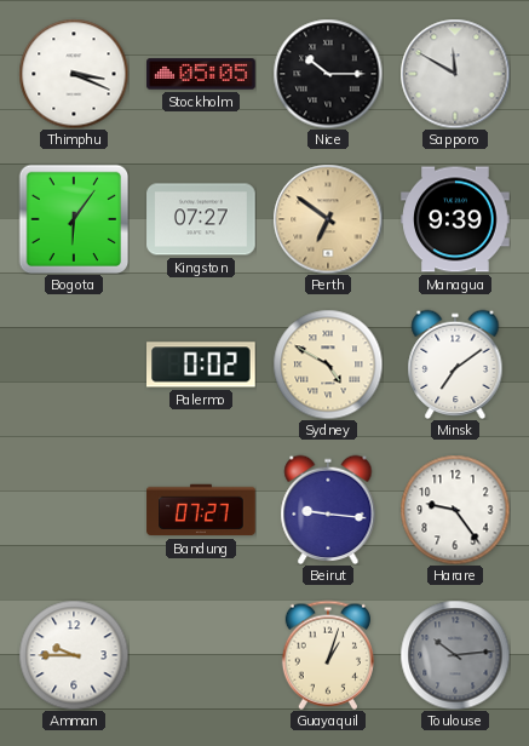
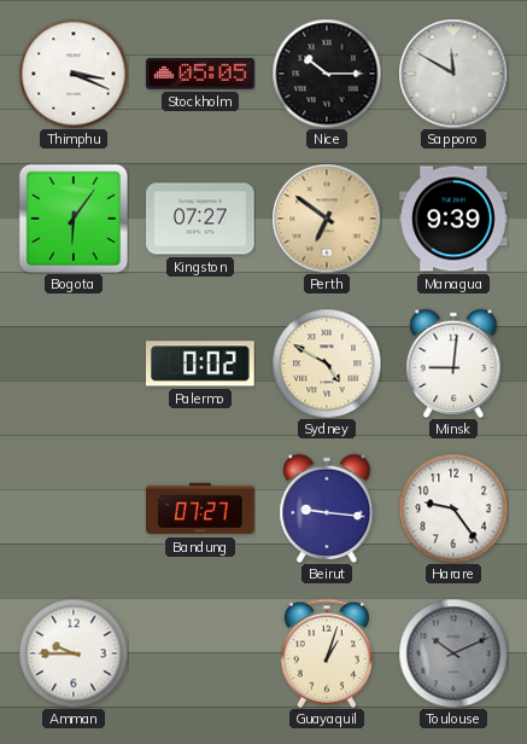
Minsk: 7:09 -> 9:01 (453, 364)
Toulouse: 10:14 -> 10:11 (453, 653)
